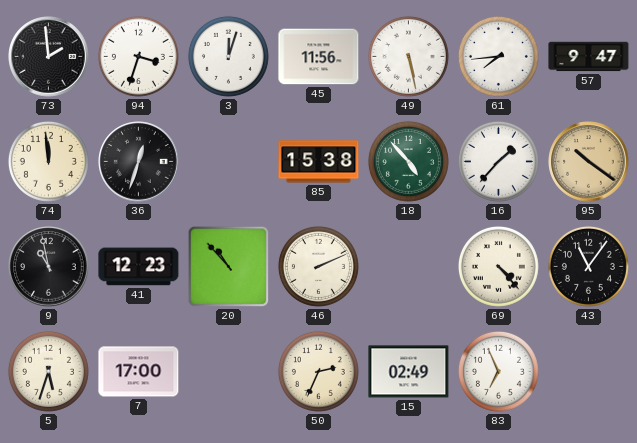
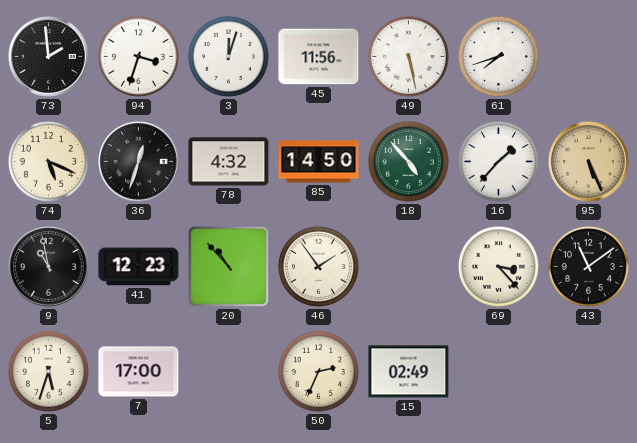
61: 7:44 -> 7:42 (498, 56)
57: 9:47 -> none (589, 57)
74: 11:59 -> 5:19 (48, 161)
78: none -> 4:32 (229, 162)
85: 15:38 -> 14:50 (319, 162)
95: 10:21 -> 5:26 (589, 162)
46: 2:11 -> 1:54 (318, 266)
69: 4:23 -> 3:23 (498, 266)
43: 11:06 -> 11:09 (588, 266)
83: 6:56 -> none (498, 371)
